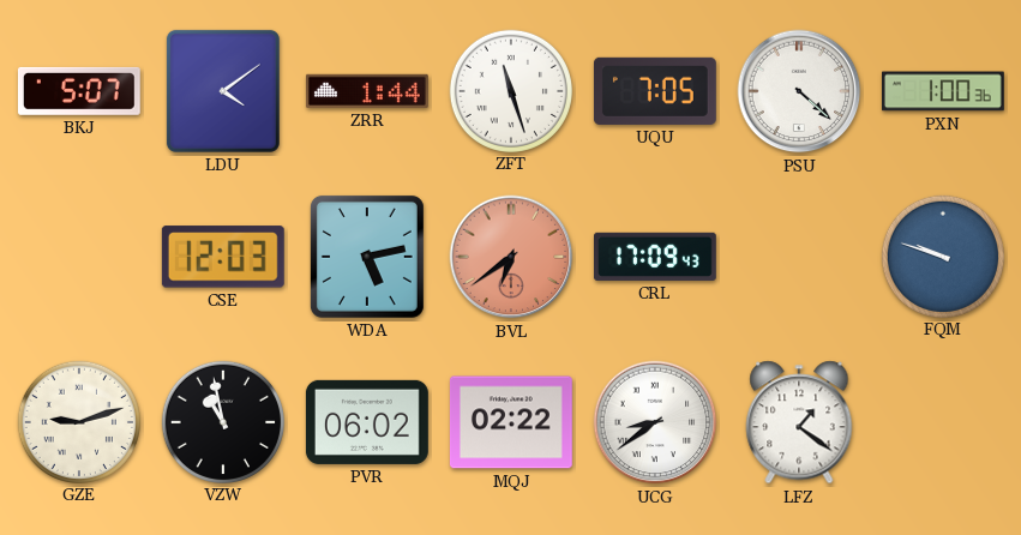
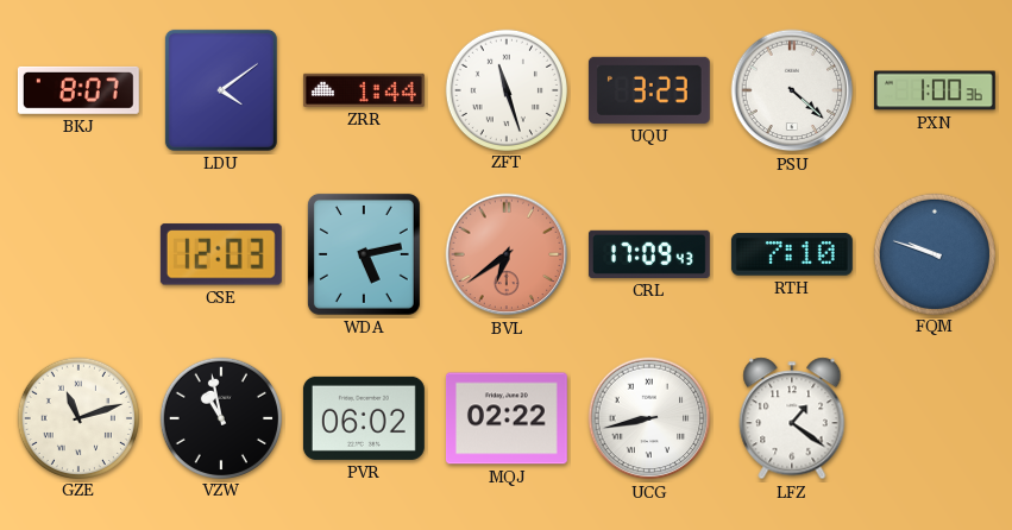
BKJ: 5:07 -> 8:07 (78, 90)
UQU: 7:05 -> 3:23 (649, 90)
RTH: none -> 7:10 (792, 254)
GZE: 9:12 -> 11:12 (77, 417)
UCG: 8:39 -> 8:43 (649, 418)
